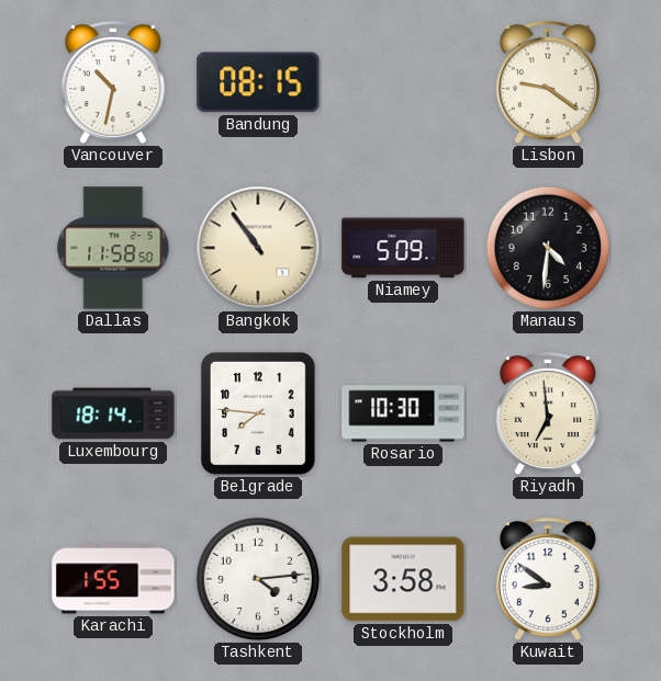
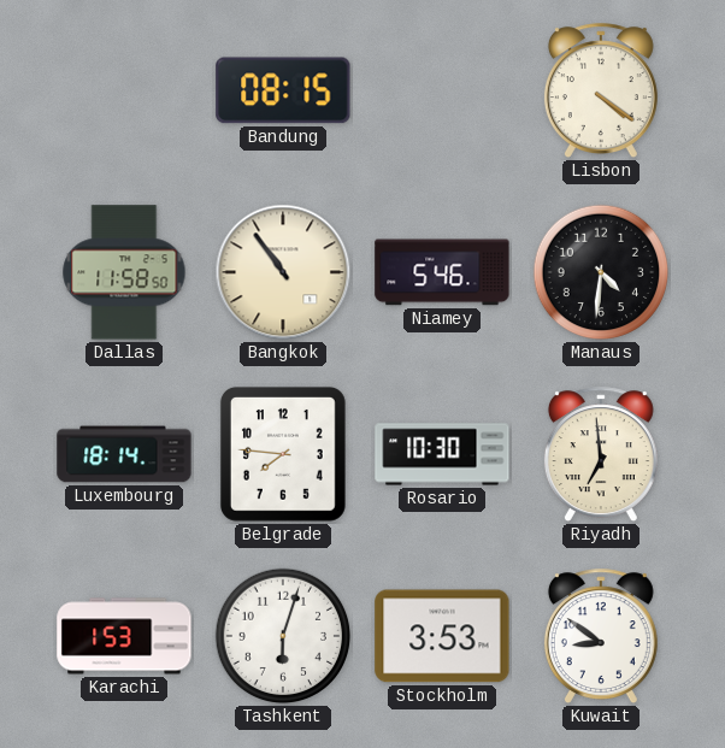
Vancouver: 10:32 -> none (113, 83)
Lisbon: 9:21 -> 4:21 (601, 92)
Niamey: 5:09 -> 5:46 (442, 272)
Karachi: 1:55 -> 1:53 (124, 636)
Tashkent: 4:14 -> 6:03 (283, 636)
Stockholm: 3:58 -> 3:53 (442, 636)
